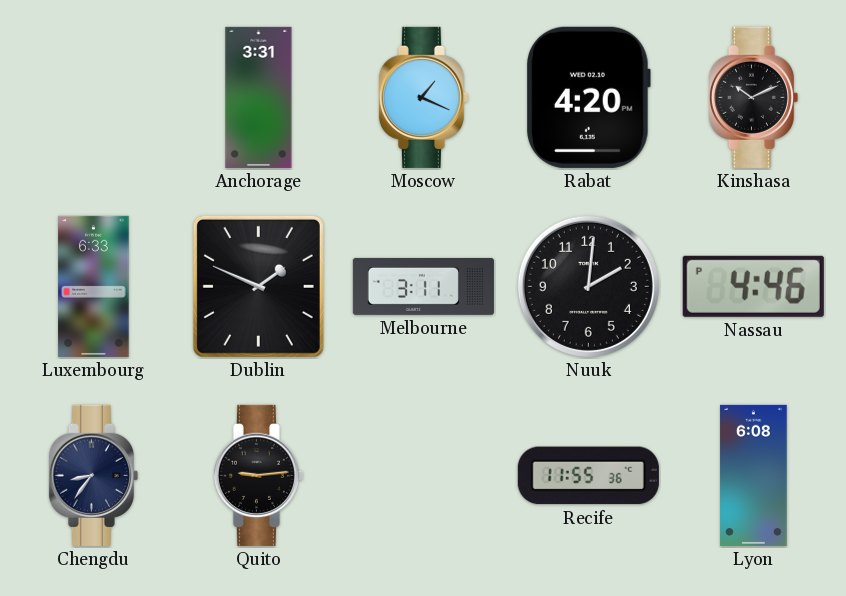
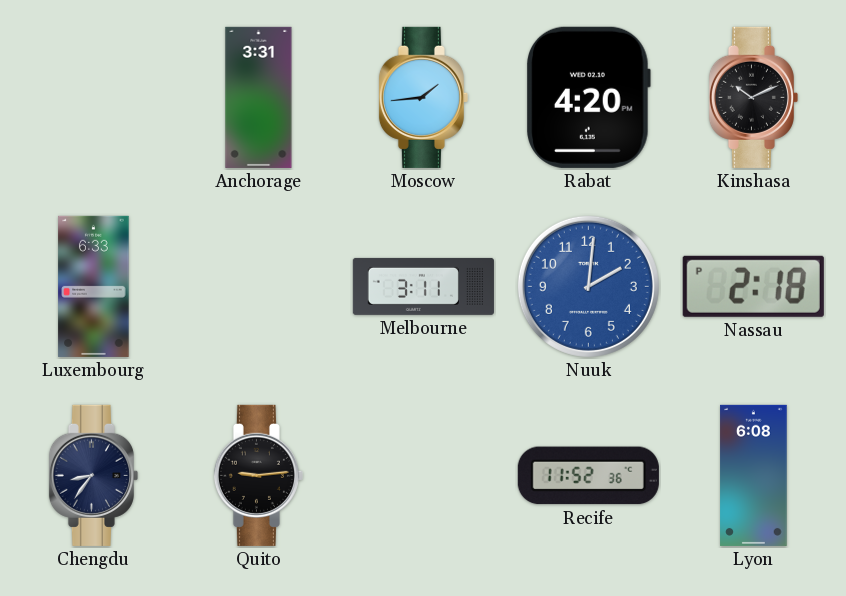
Moscow: 1:19 -> 1:44 (423, 97)
Dublin: 1:49 -> none (258, 286)
Nuuk dial: black -> blue (588, 286)
Nassau: 4:46 -> 2:18 (753, 286)
Recife: 11:55 -> 11:52 (588, 476)
